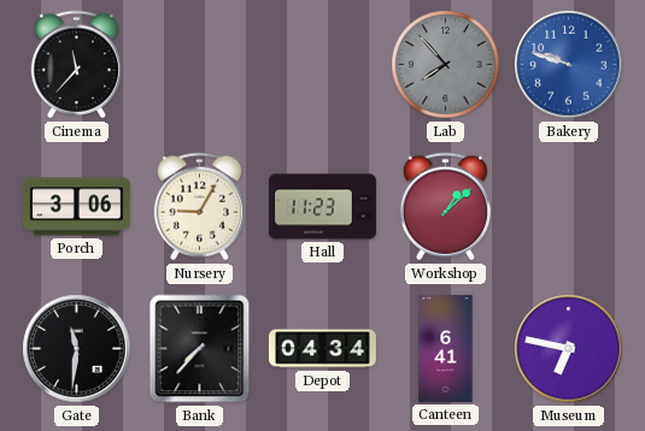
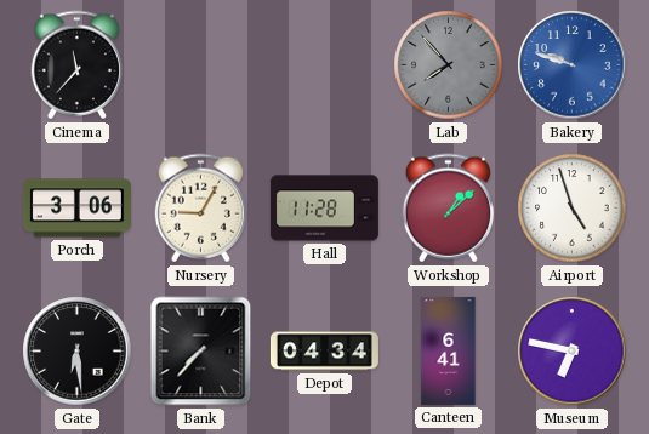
Hall: 11:23 -> 11:28 (324, 209)
Airport: none -> 4:57 (573, 209)
Gate: 11:31 -> 6:29 (78, 352)
